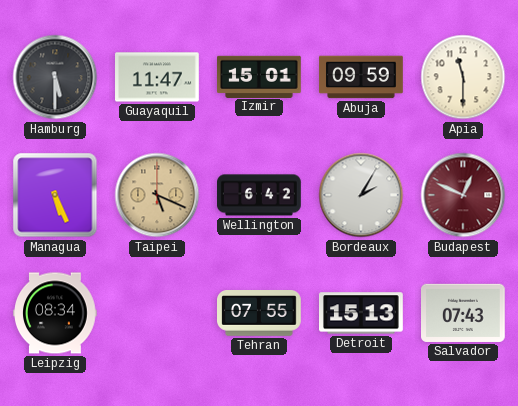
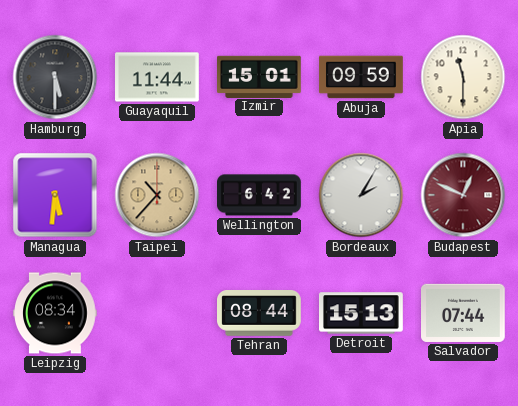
Guayaquil: 11:47 -> 11:44 (158, 77)
Managua: 5:26 -> 5:31 (55, 195)
Taipei: 5:19 -> 10:37 (157, 195)
Tehran: 07:55 -> 08:44 (260, 314)
Salvador: 07:43 -> 07:44 (464, 313)
